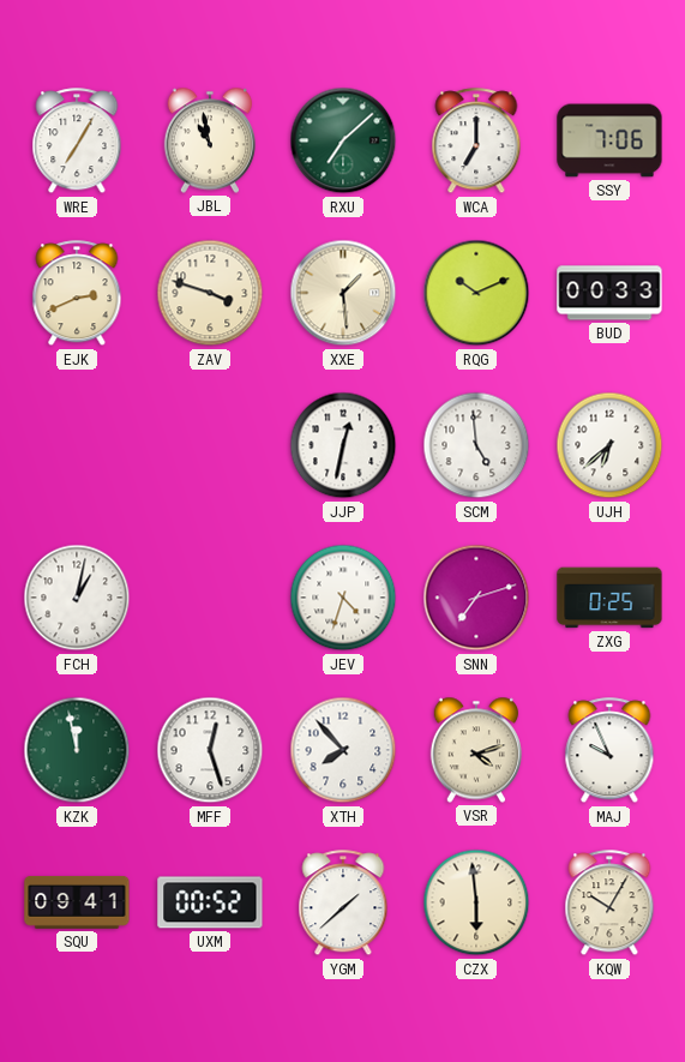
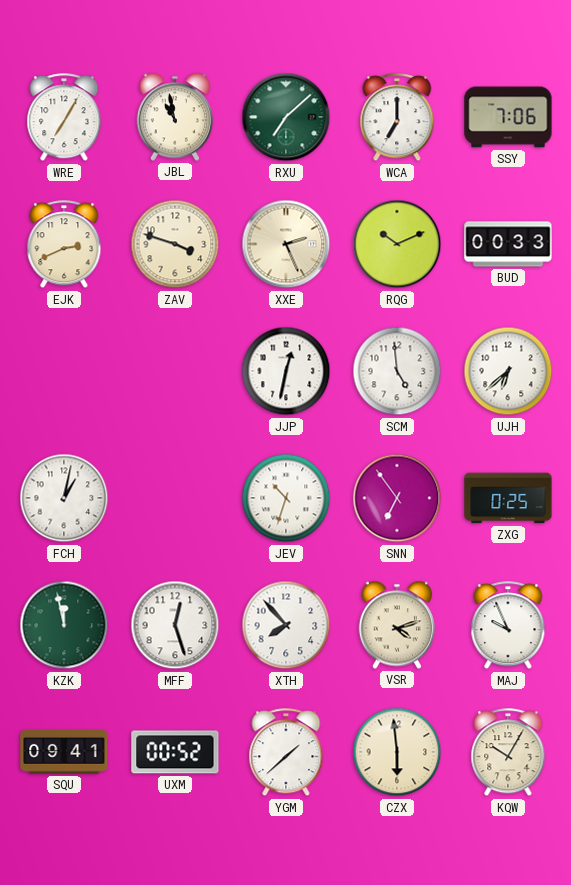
XXE: 1:29 -> 2:26 (286, 244)
JEV: 4:33 -> 10:33 (286, 498)
SNN: 7:12 -> 6:54 (397, 498)
